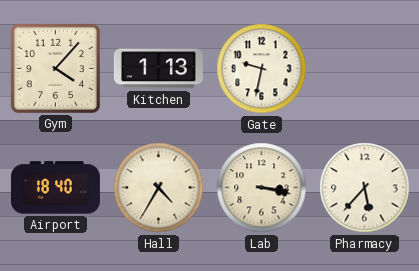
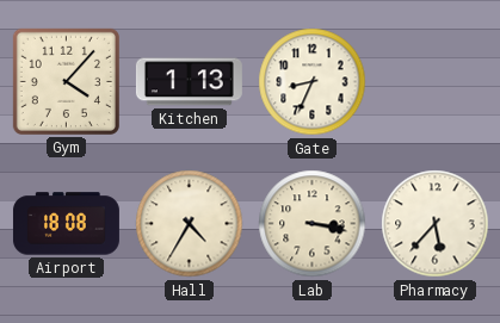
Gate: 9:32 -> 8:34 (313, 82)
Airport: 18:40 -> 18:08 (66, 224)
